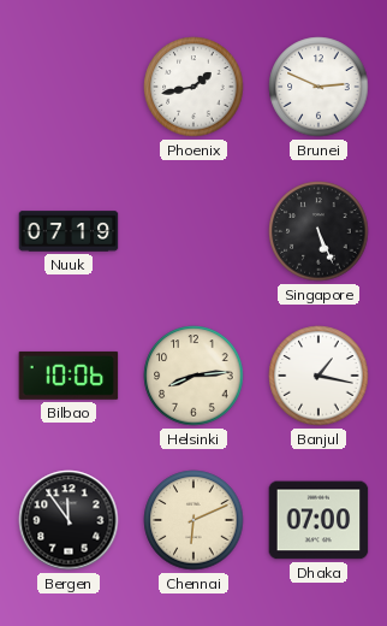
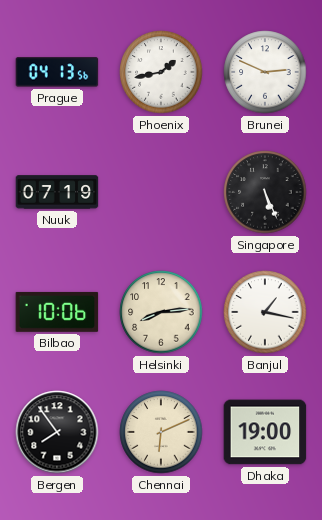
Prague: none -> 04:13 (57, 72)
Bergen: 11:54 -> 7:54 (57, 432)
Dhaka: 07:00 -> 19:00 (265, 432)
